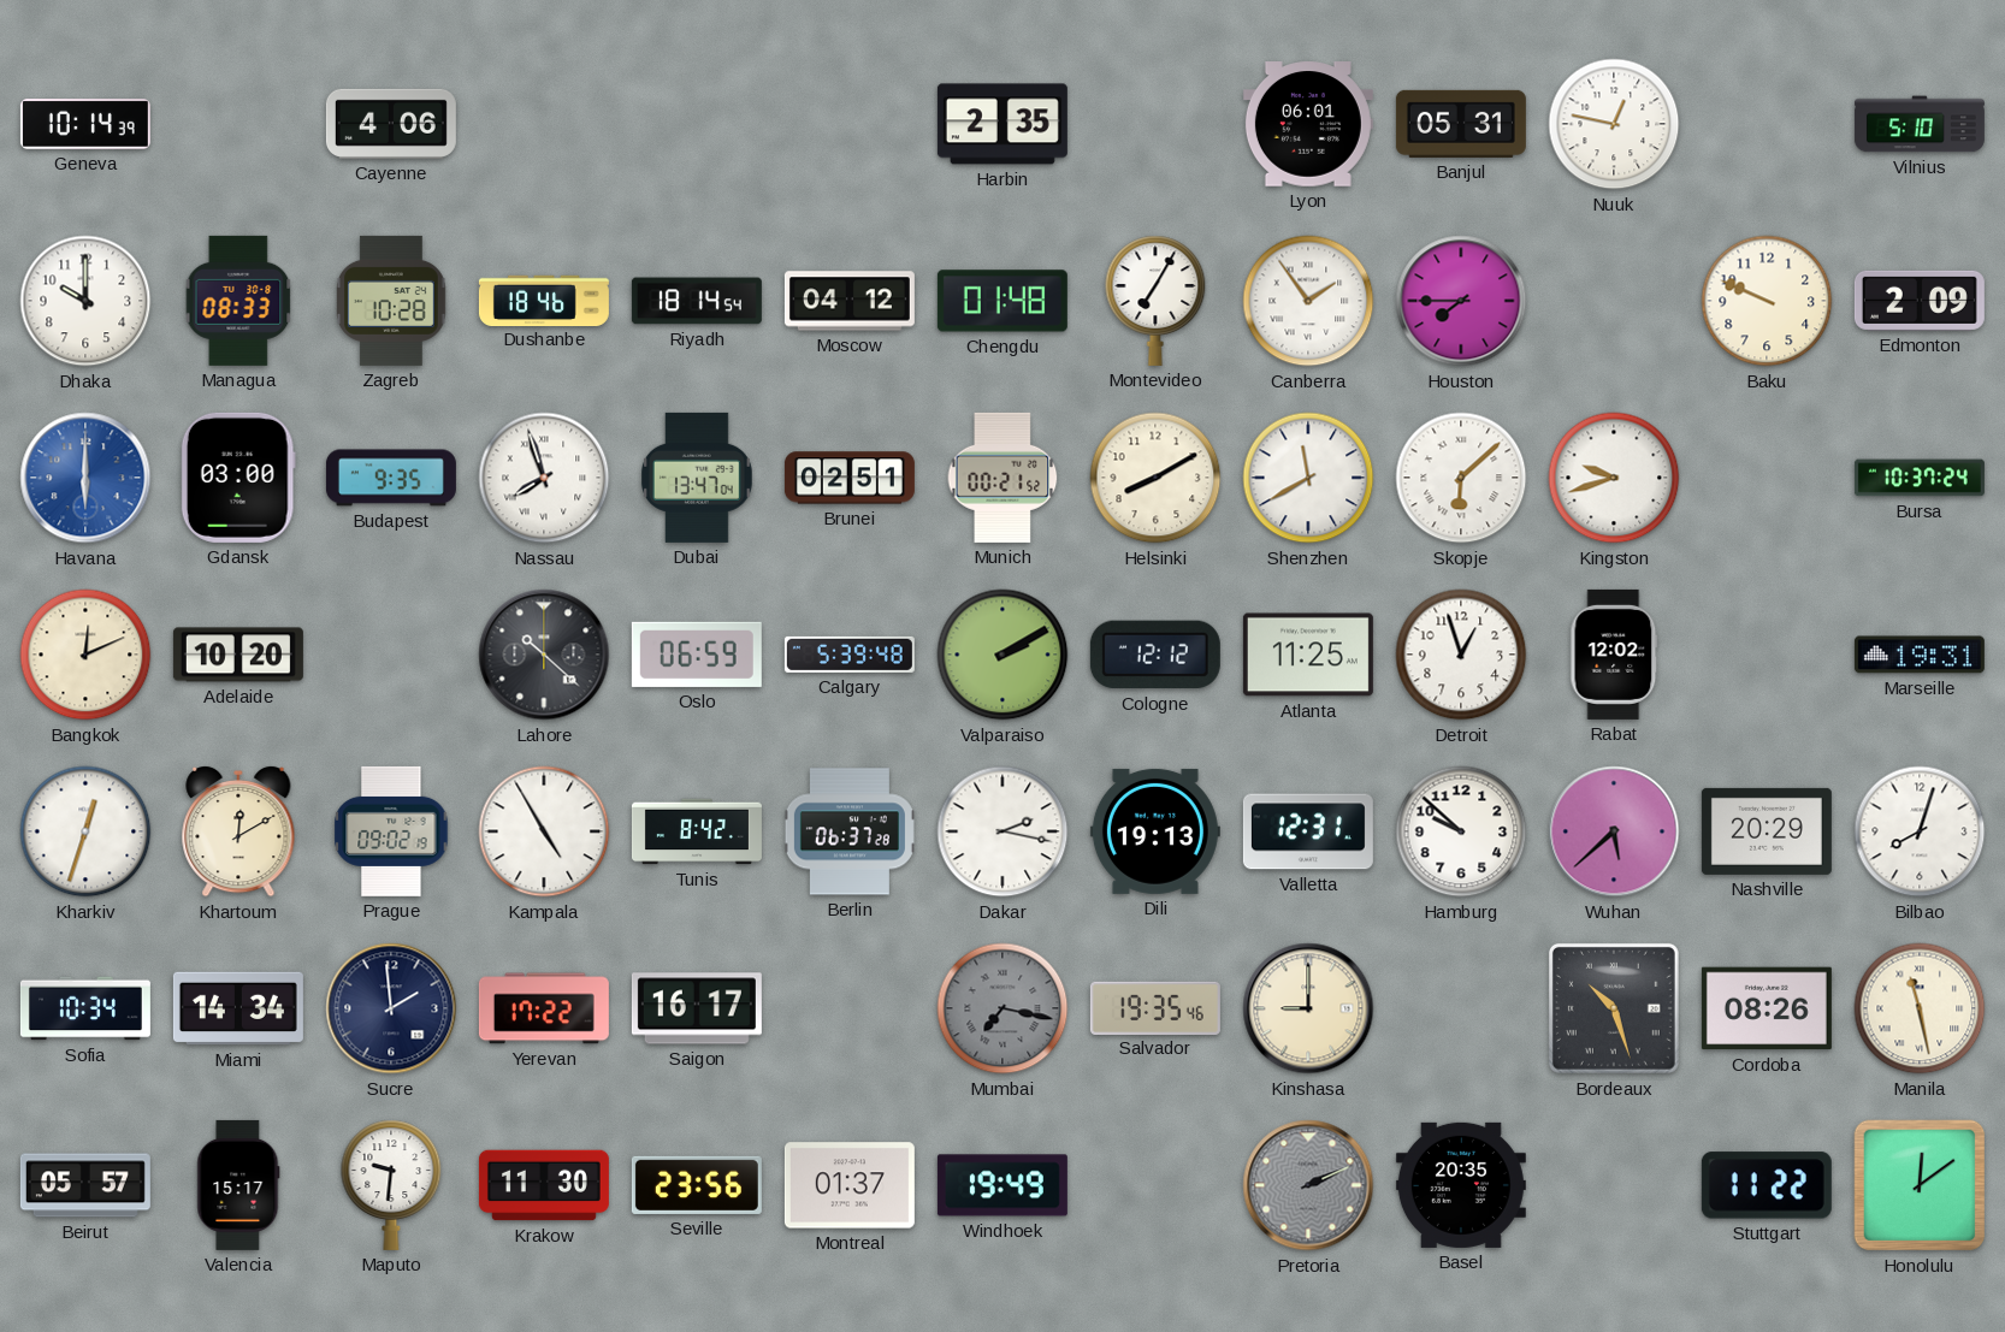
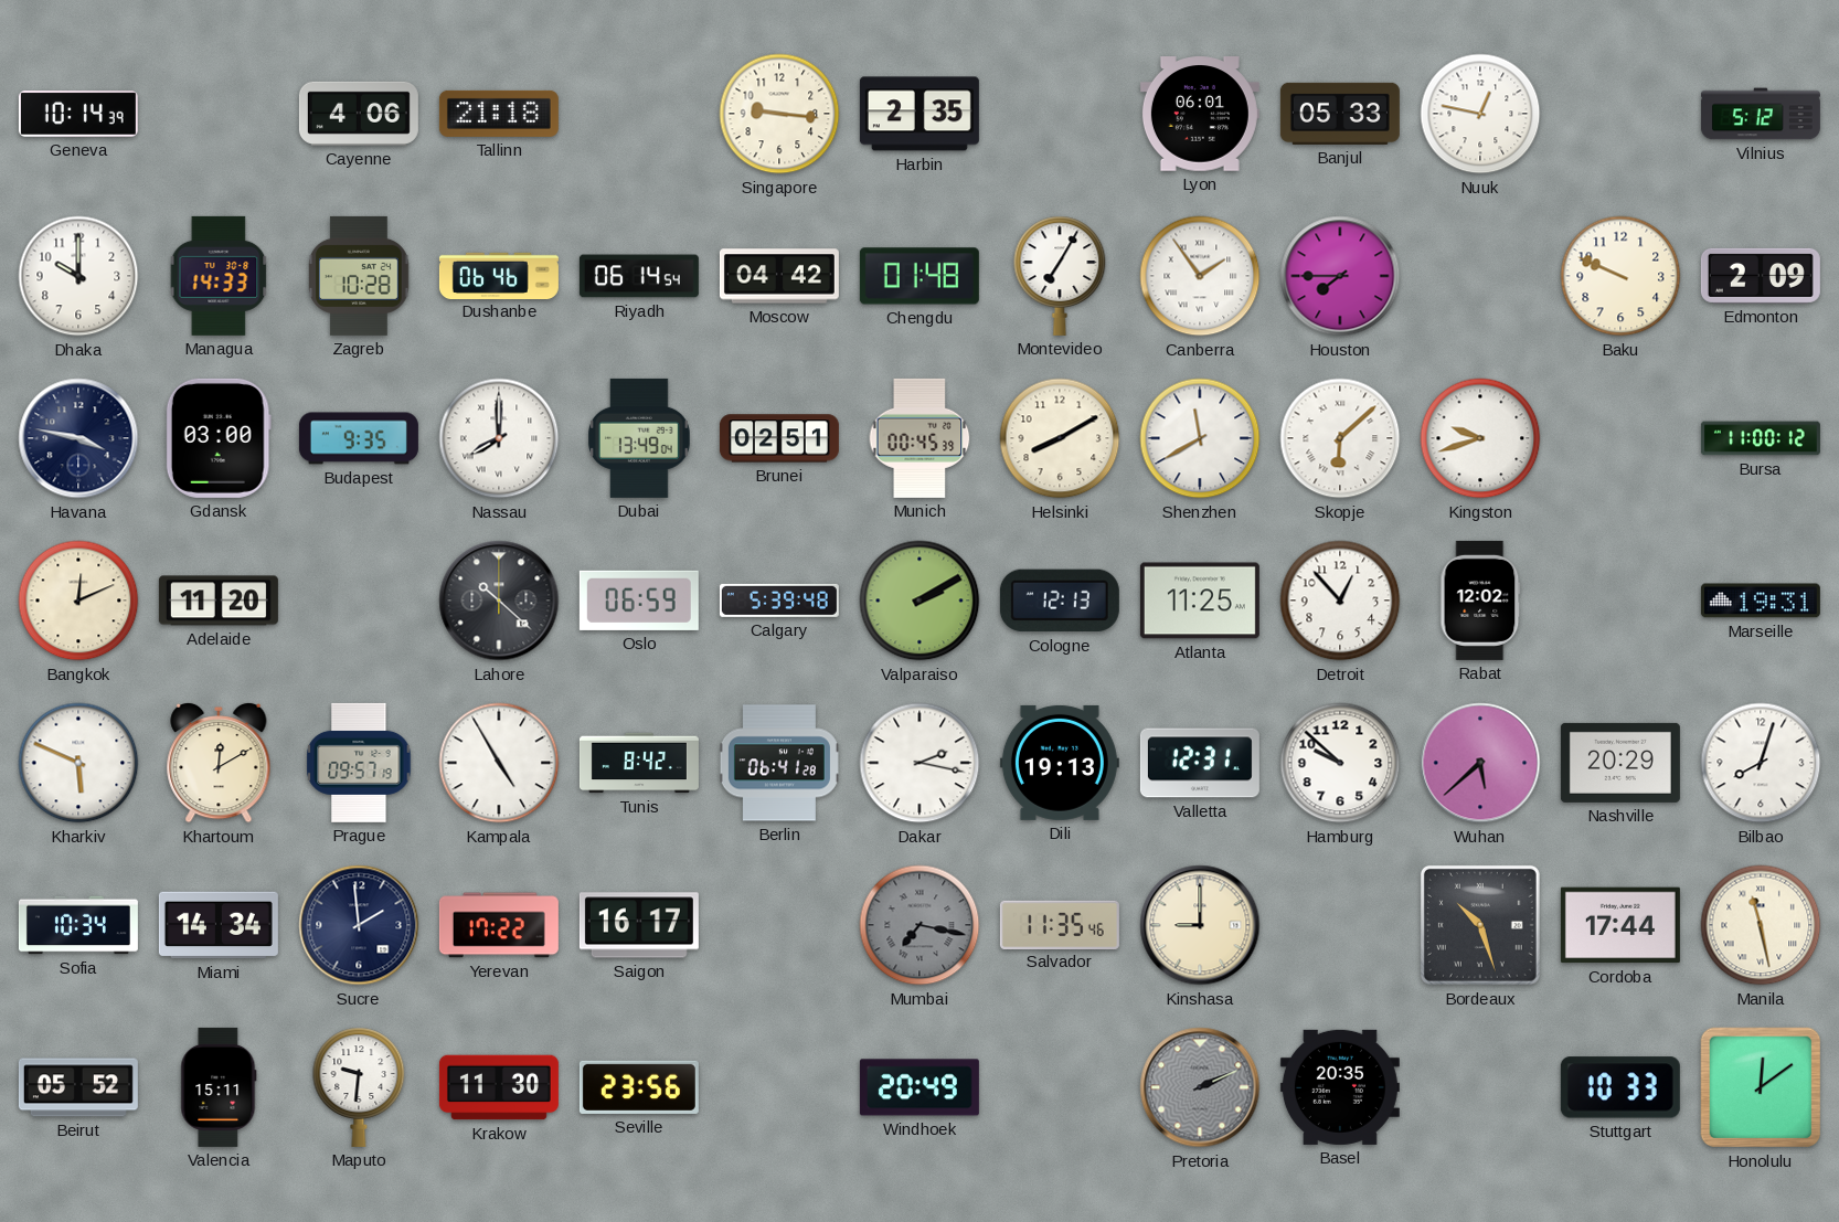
Tallinn: none -> 21:18 (499, 114)
Singapore: none -> 9:16 (779, 114)
Banjul: 05:31 -> 05:33 (1340, 114)
Vilnius: 5:10 -> 5:12 (1761, 114)
Managua: 08:33 -> 14:33 (219, 276)
Dushanbe: 18:46 -> 06:46 (499, 275)
Riyadh: 18:14 -> 06:14 (639, 276)
Moscow: 04:12 -> 04:42 (779, 276)
Havana: 6:00 -> 3:47 (78, 438)
Havana dial: blue -> navy (78, 438)
Nassau: 7:57 -> 8:00 (499, 438)
Dubai: 13:47 -> 13:49 (639, 438)
Munich: 00:21 -> 00:45 (919, 438)
Bursa: 10:37 -> 11:00 (1761, 438)
Adelaide: 10:20 -> 11:20 (219, 601)
Cologne: 12:12 -> 12:13 (1060, 601)
Detroit: 12:57 -> 12:53 (1340, 601)
Kharkiv: 12:33 -> 5:49 (78, 763)
Prague: 09:02 -> 09:57 (359, 763)
Berlin: 06:37 -> 06:41 (779, 763)
Salvador: 19:35 -> 11:35 (1060, 924)
Cordoba: 08:26 -> 17:44 (1620, 925)
Beirut: 05:57 -> 05:52 (78, 1087)
Valencia: 15:17 -> 15:11 (219, 1087)
Montreal: 01:37 -> none (850, 1185)
Windhoek: 19:49 -> 20:49 (919, 1087)
Stuttgart: 11:22 -> 10:33 (1620, 1087)
